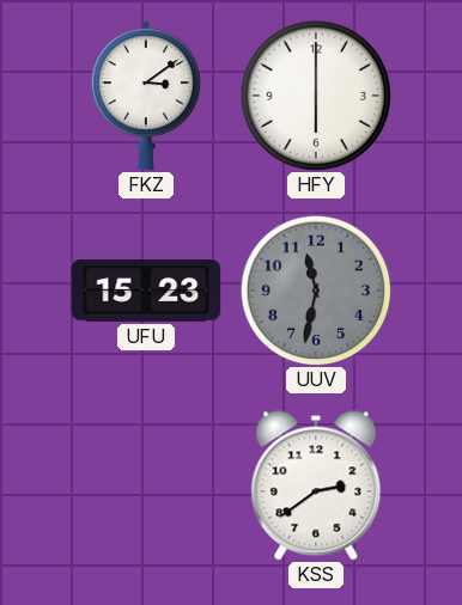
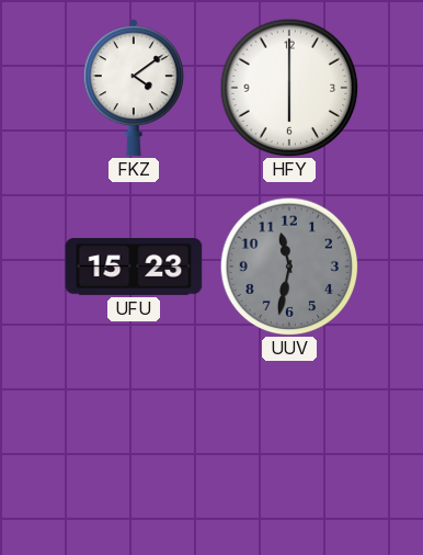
FKZ: 3:09 -> 4:09 (134, 88)
KSS: 2:39 -> none (316, 485)
